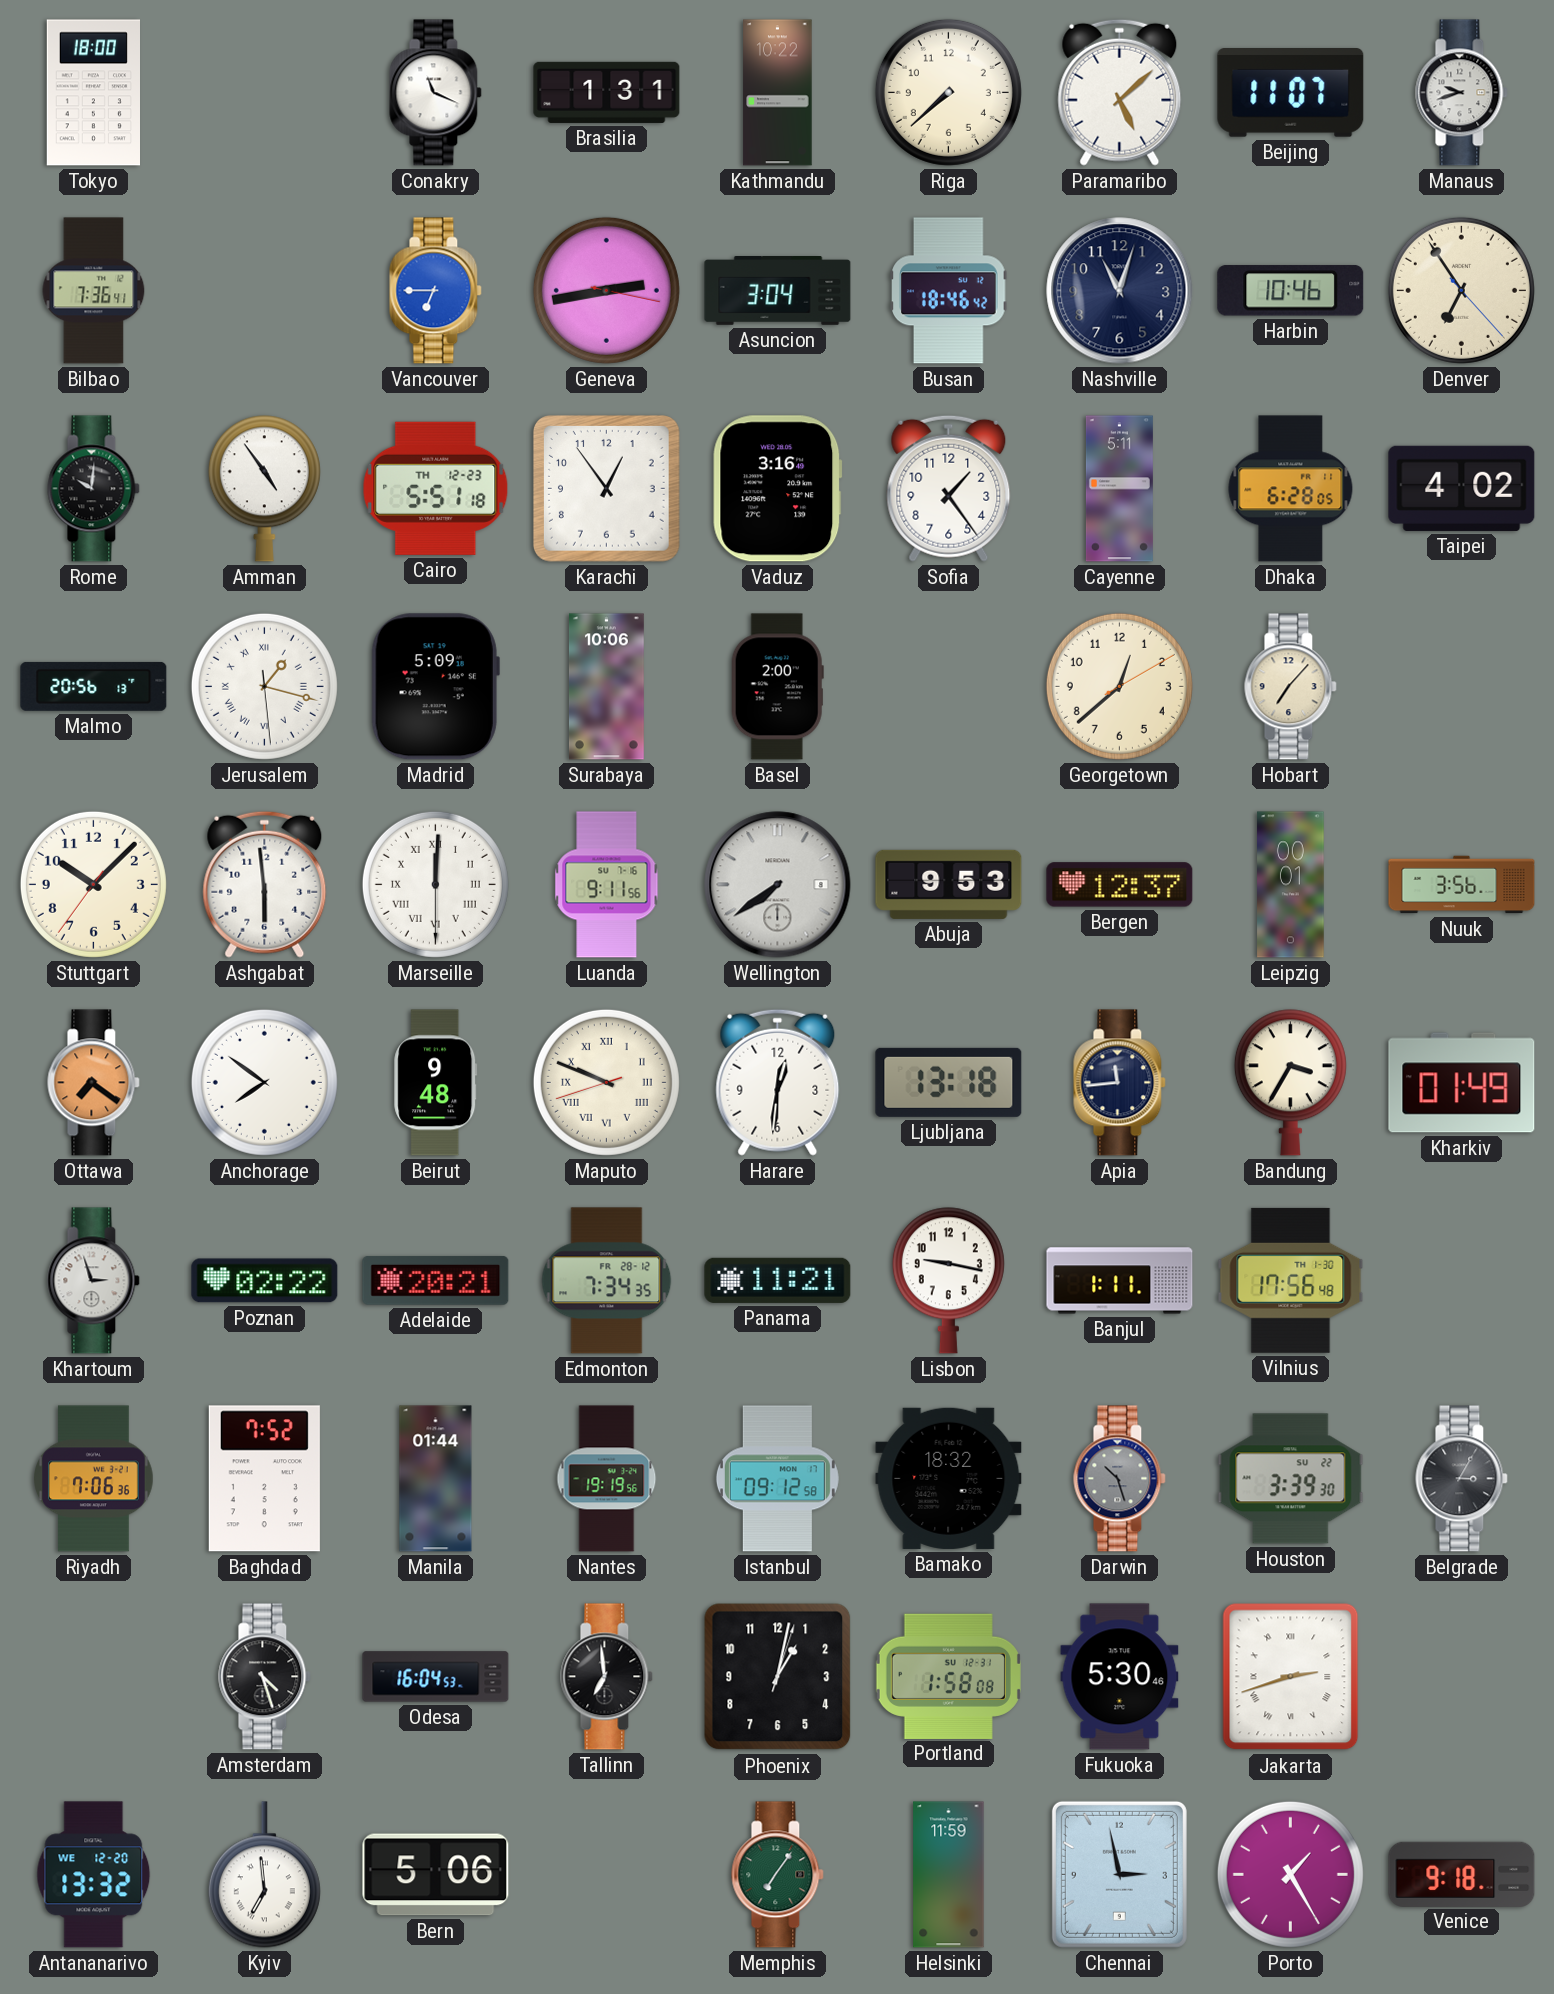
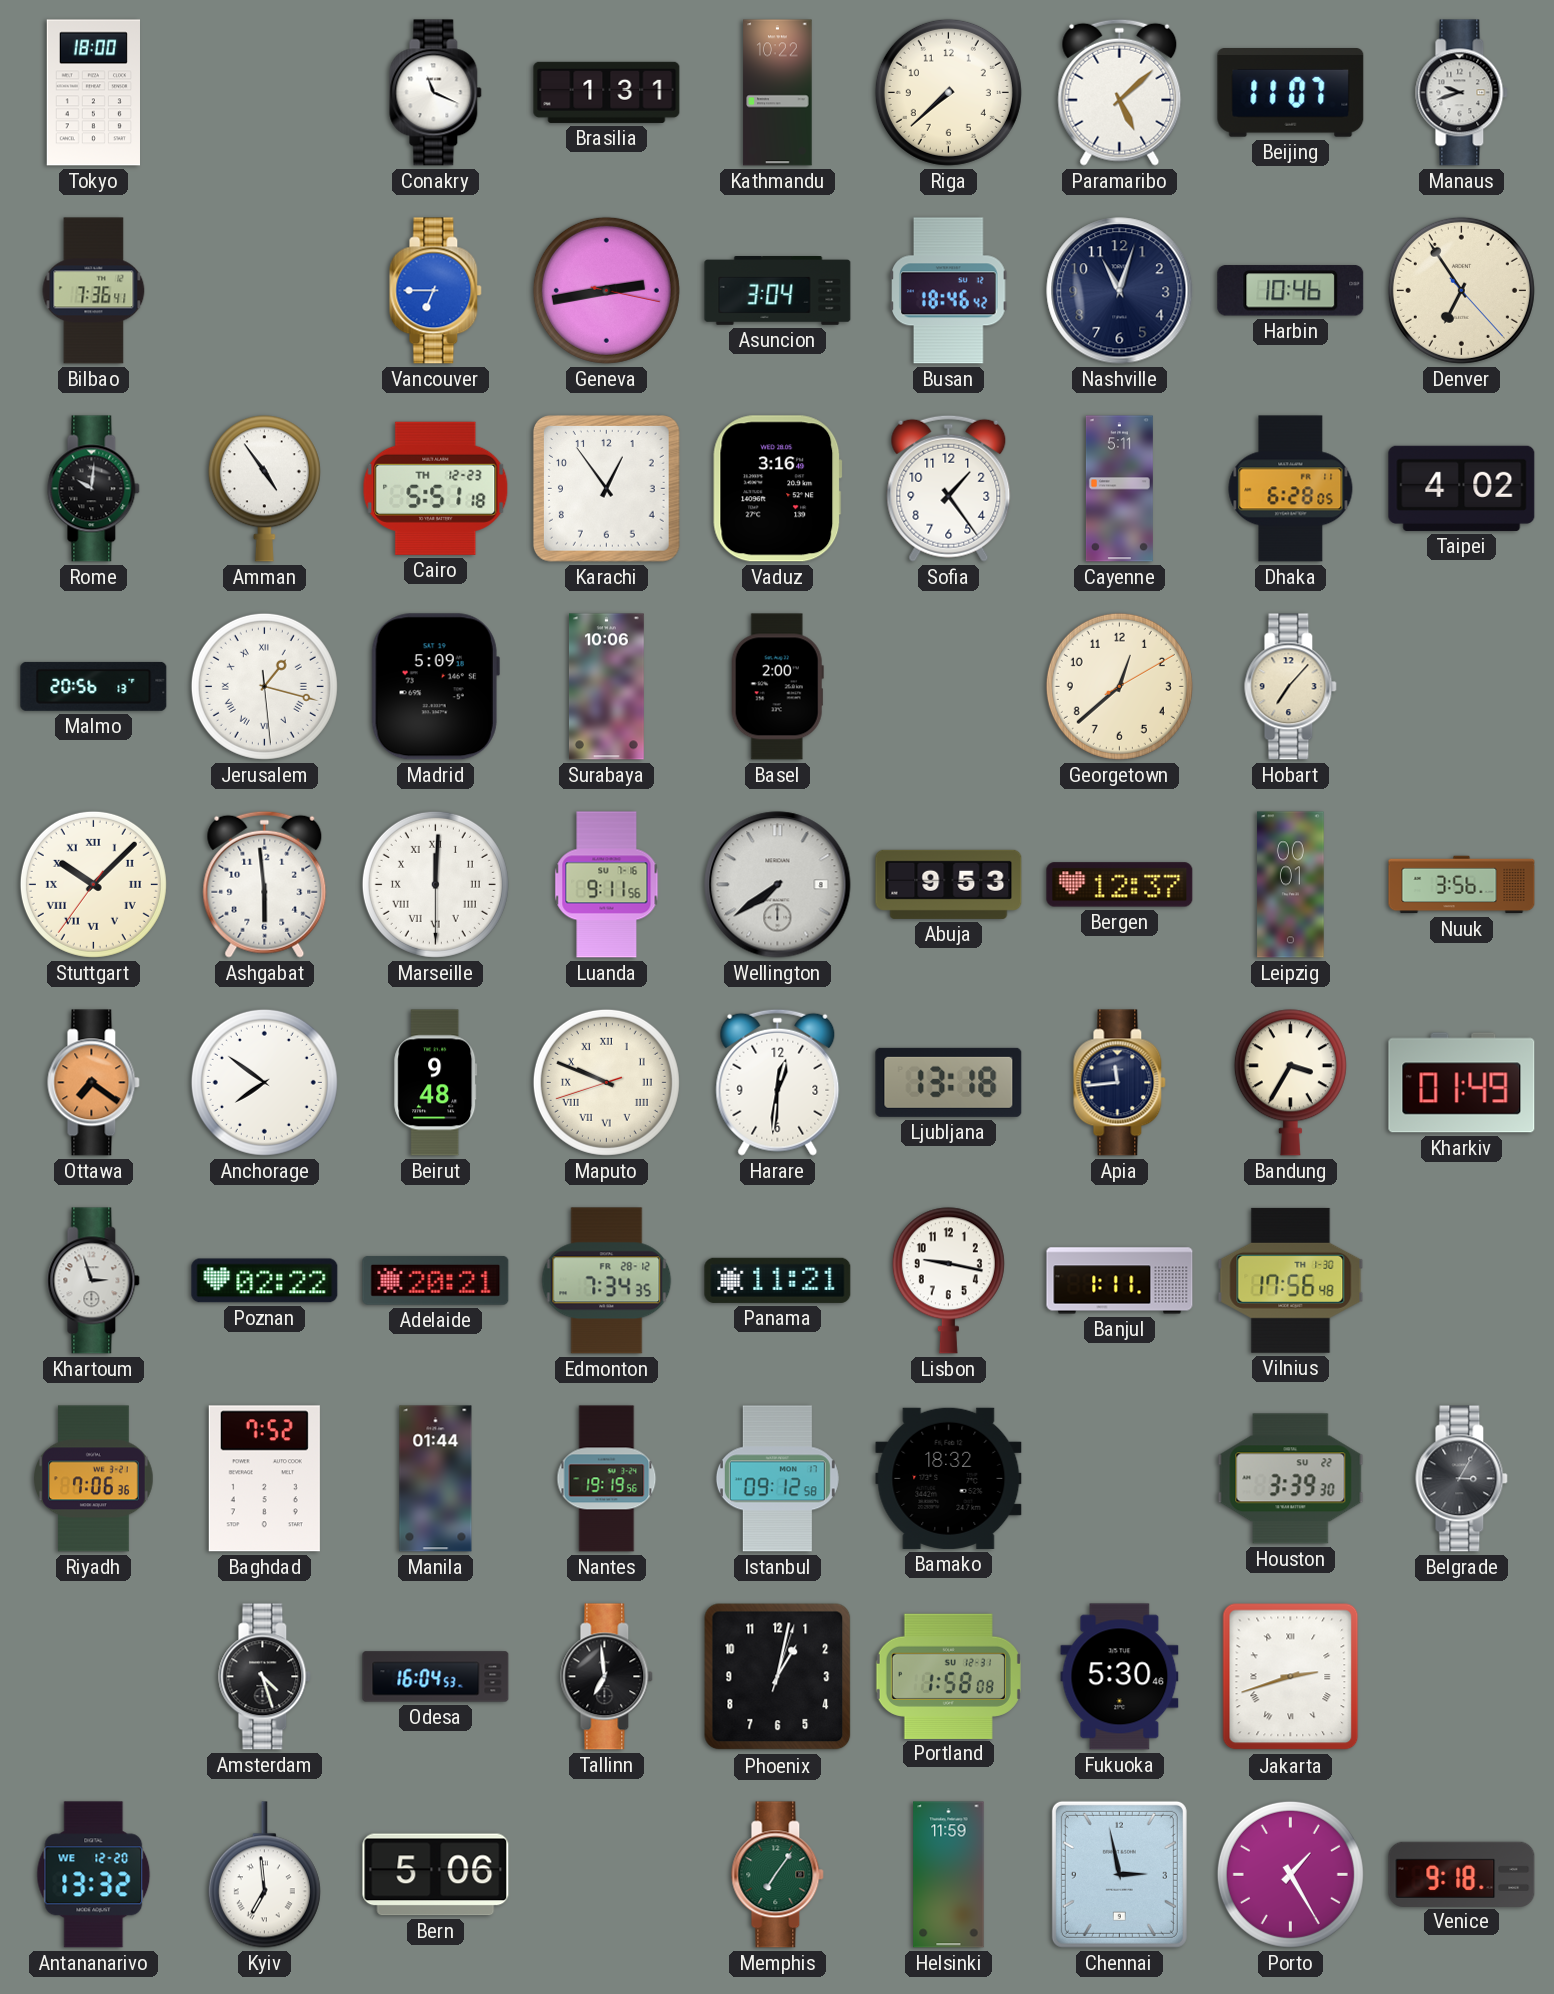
Stuttgart numerals: Arabic -> Roman (93, 884)
Darwin: 10:27 -> none (1120, 1479)
